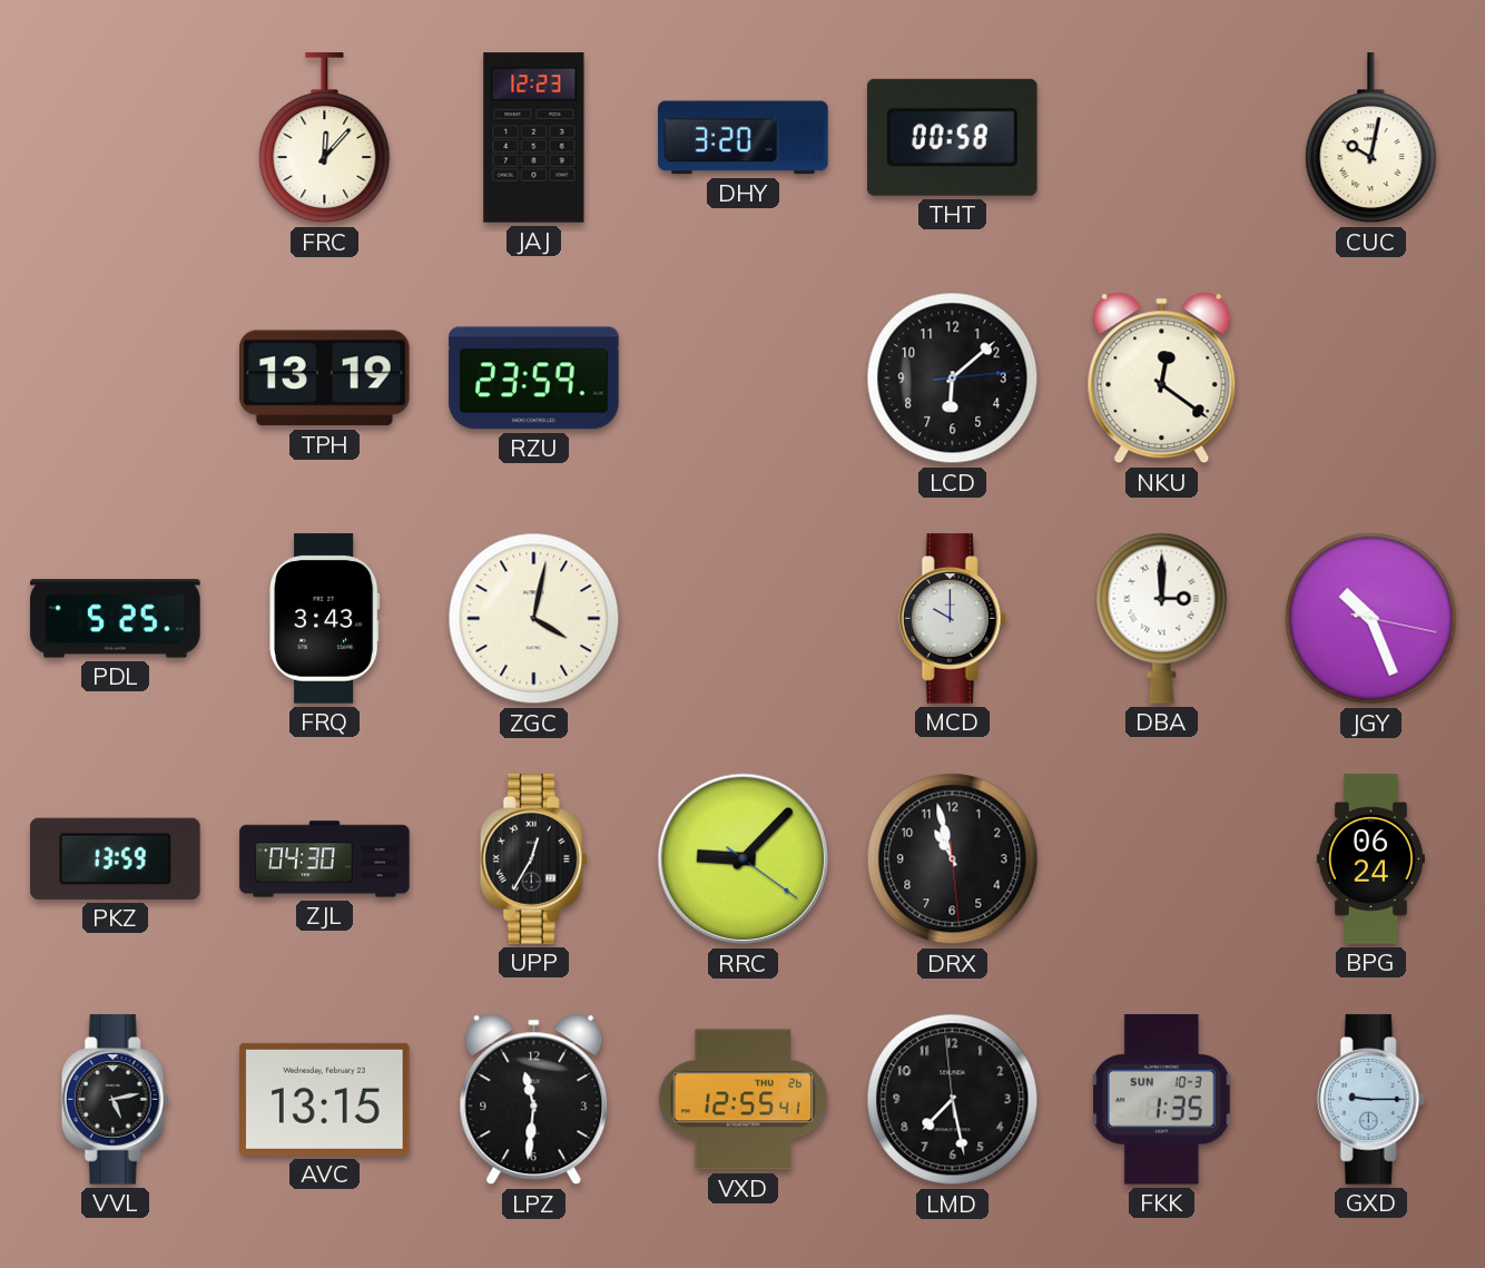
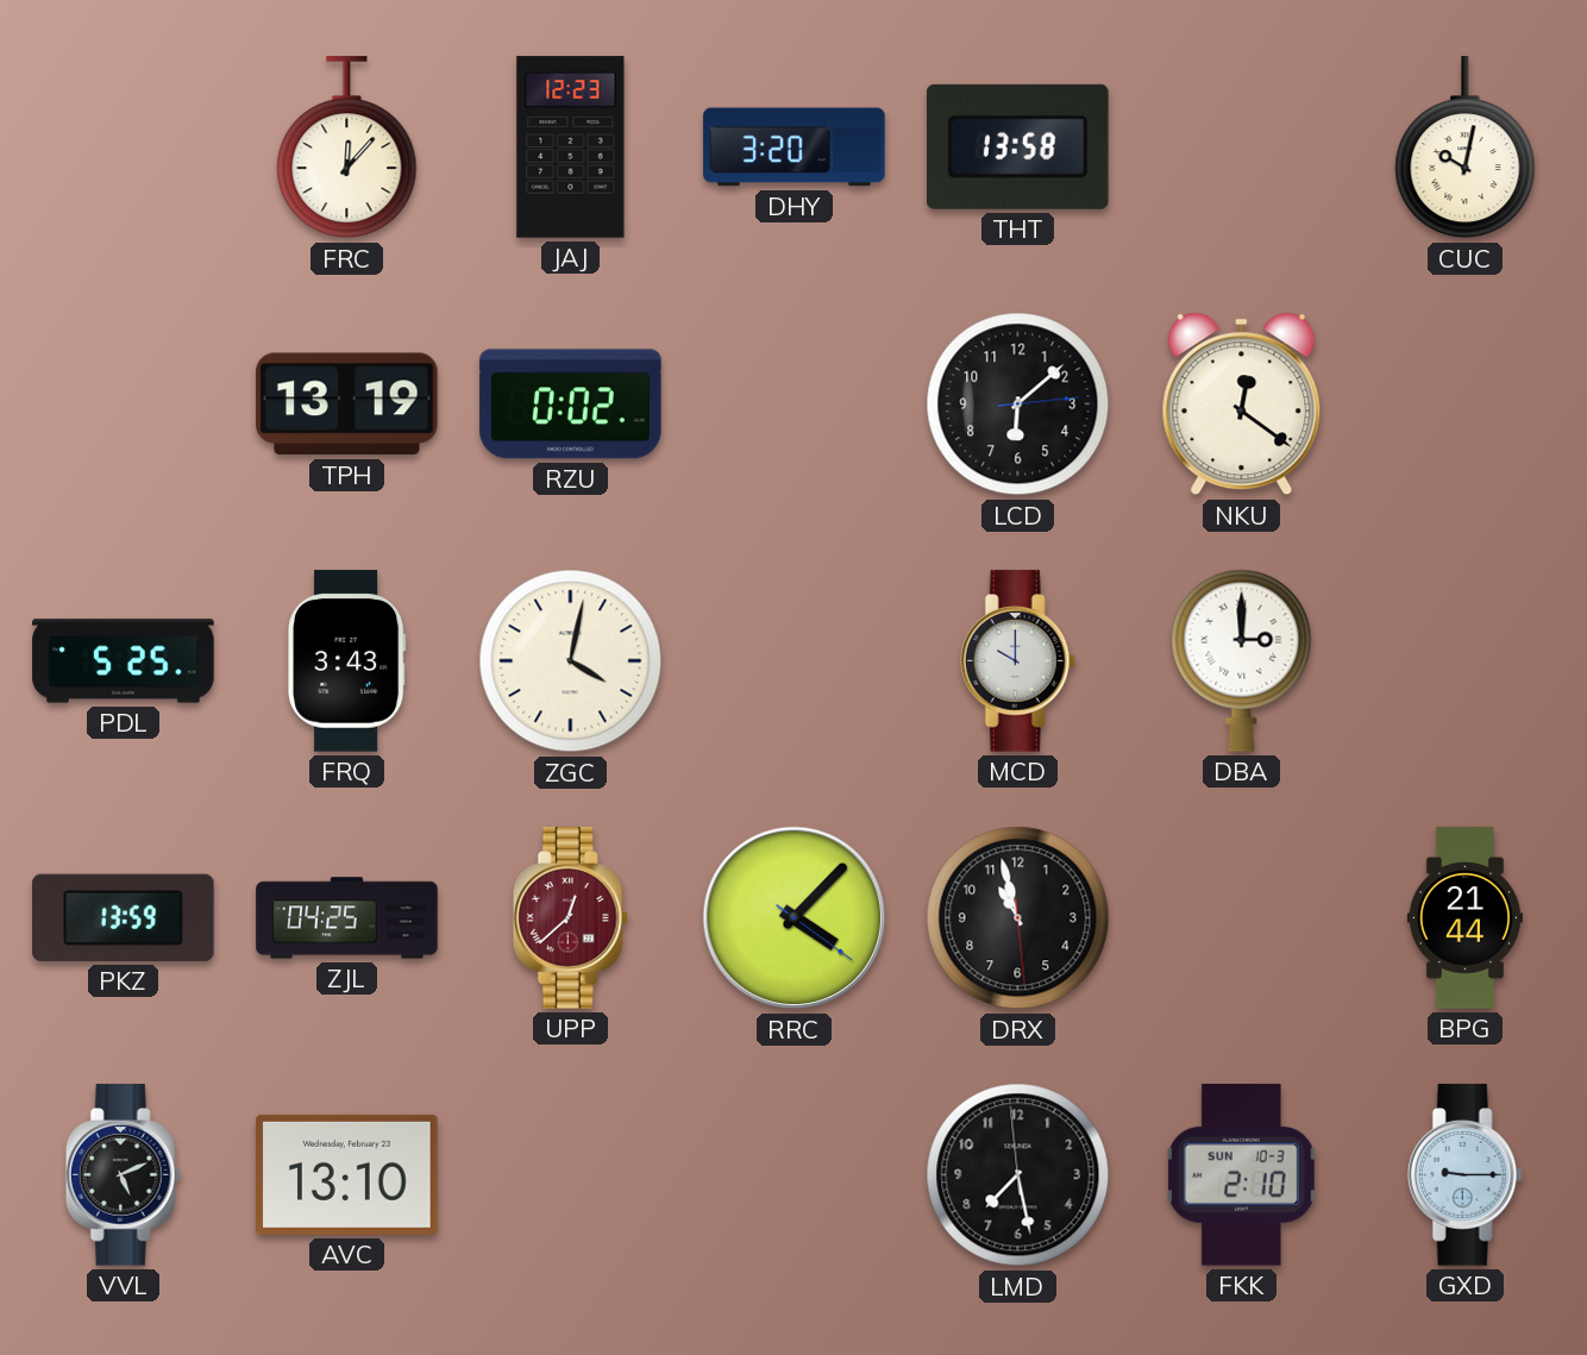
THT: 00:58 -> 13:58 (1017, 146)
RZU: 23:59 -> 0:02 (571, 404)
JGY: 10:26 -> none (1371, 619)
ZJL: 04:30 -> 04:25 (347, 918)
UPP: 12:35 -> 12:38 (570, 918)
UPP dial: black -> burgundy (570, 918)
RRC: 9:07 -> 4:07 (795, 918)
BPG: 06:24 -> 21:44 (1464, 918)
VVL: 5:13 -> 5:11 (123, 1175)
AVC: 13:15 -> 13:10 (347, 1174)
LPZ: 11:31 -> none (534, 1100)
VXD: 12:55 -> none (744, 1100)
FKK: 1:35 -> 2:10 (1241, 1175)
